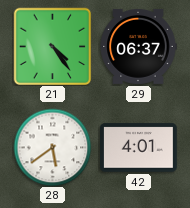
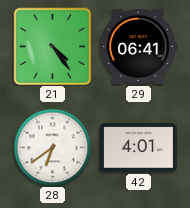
29: 06:37 -> 06:41 (138, 46)
28: 5:39 -> 6:39 (52, 147)
